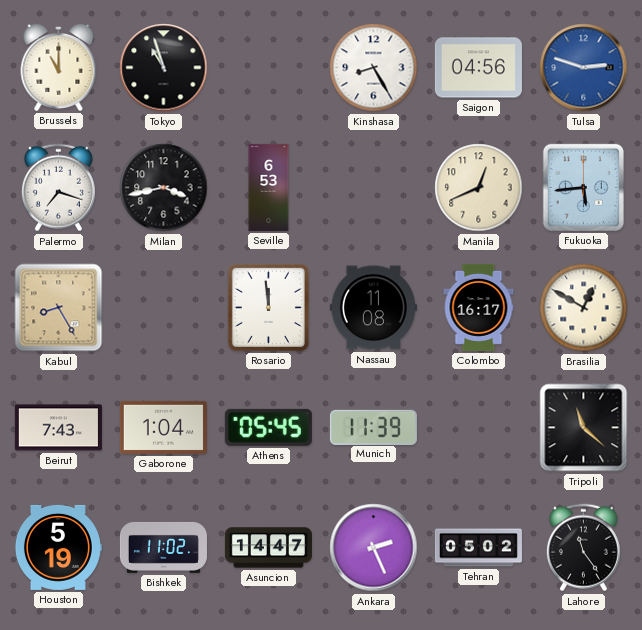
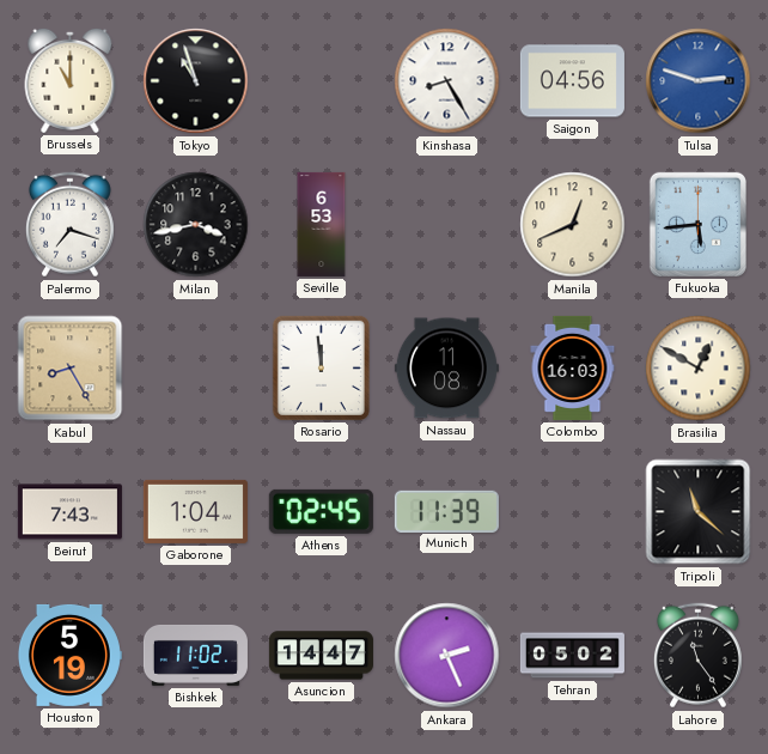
Colombo: 16:17 -> 16:03 (573, 367)
Athens: 05:45 -> 02:45 (321, 511)
